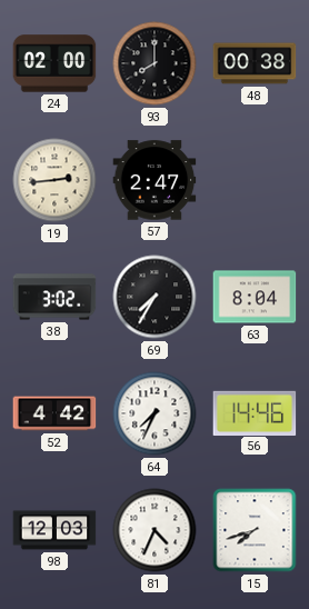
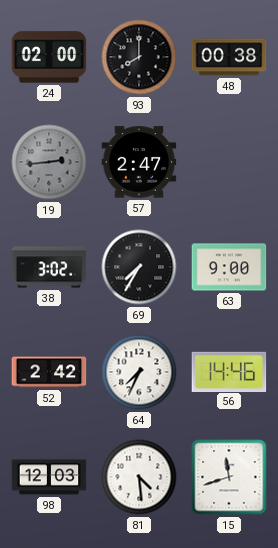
19 dial: cream -> grey (49, 162)
63: 8:04 -> 9:00 (229, 267)
52: 4:42 -> 2:42 (49, 372)
81: 4:34 -> 4:29 (139, 477)
15: 7:42 -> 11:42 (229, 477)
